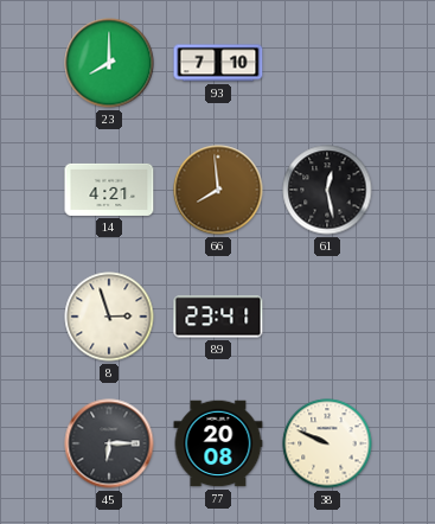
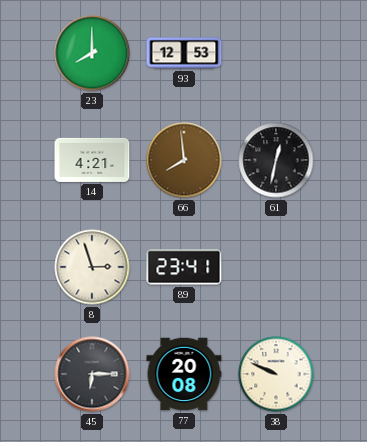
93: 7:10 -> 12:53 (184, 53)
61: 12:28 -> 12:32 (276, 160)
